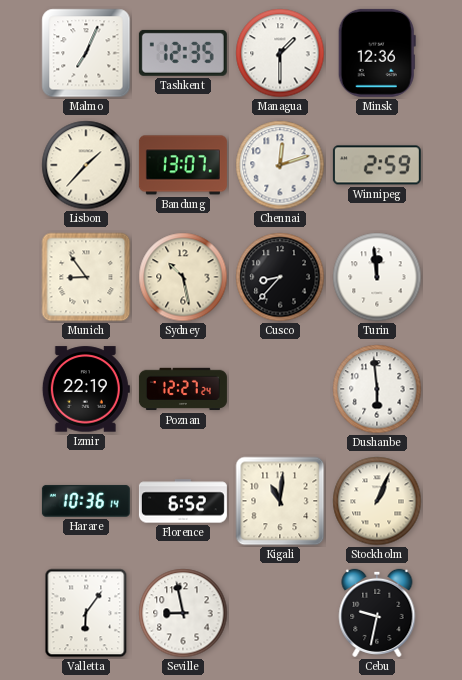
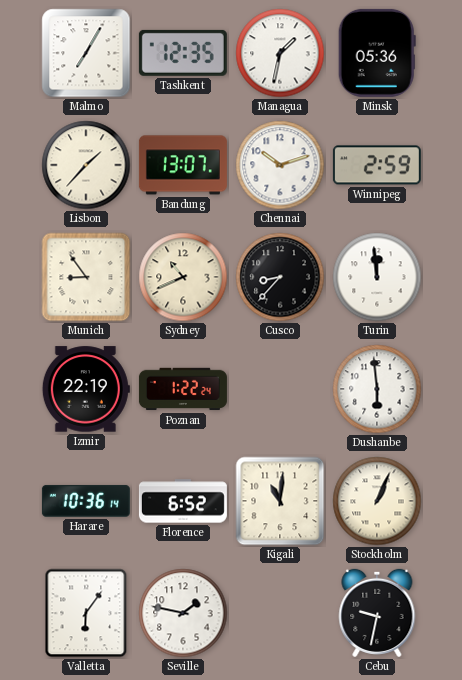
Malmo: 7:04 -> 7:05 (86, 53)
Managua: 1:30 -> 1:32 (280, 53)
Minsk: 12:36 -> 05:36 (377, 53)
Chennai: 12:12 -> 10:12 (280, 165)
Sydney: 10:28 -> 10:41 (183, 277)
Poznan: 12:27 -> 1:22 (183, 389)
Seville: 8:58 -> 1:47 (183, 613)
